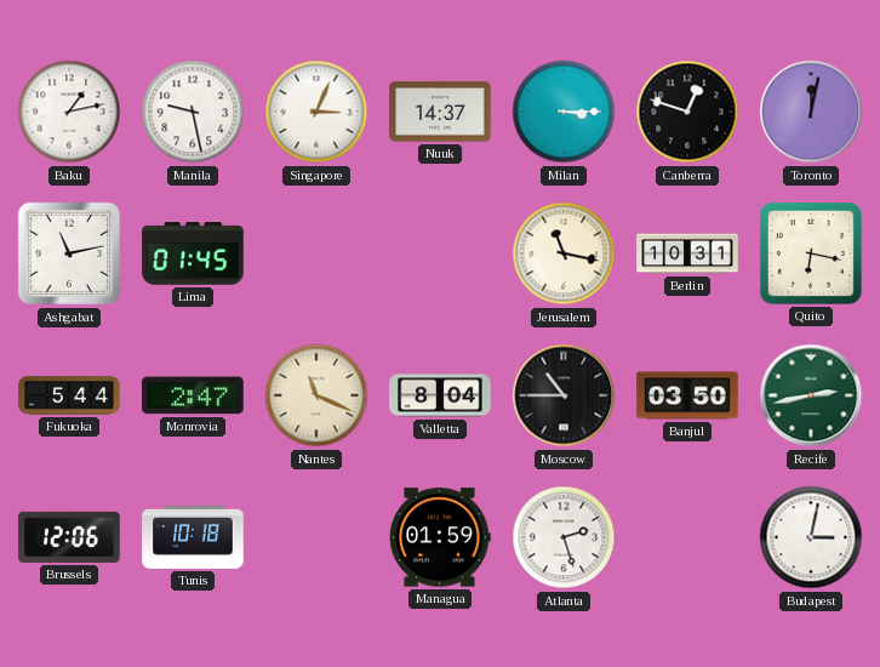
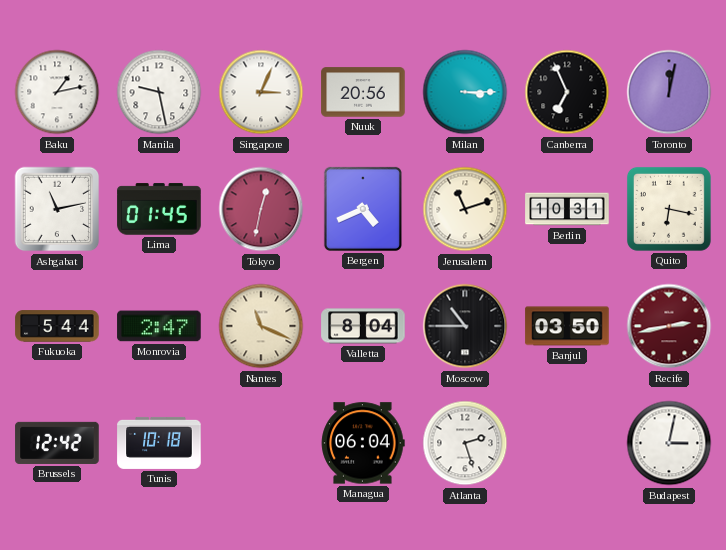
Nuuk: 14:37 -> 20:56 (363, 92)
Canberra: 12:48 -> 6:56 (567, 92)
Tokyo: none -> 12:32 (261, 209)
Bergen: none -> 4:41 (363, 209)
Jerusalem: 11:17 -> 11:12 (465, 209)
Recife dial: green -> burgundy (669, 326)
Brussels: 12:06 -> 12:42 (57, 443)
Managua: 01:59 -> 06:04 (363, 443)
